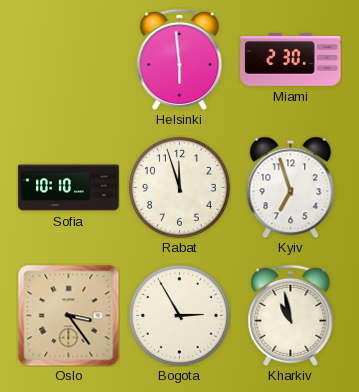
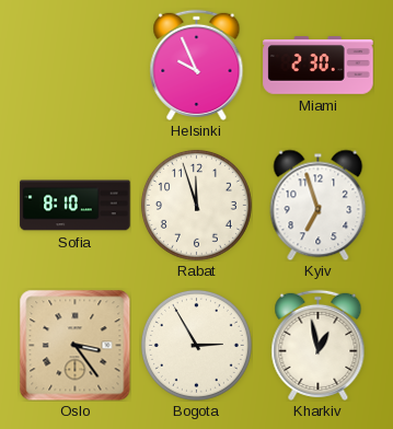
Helsinki: 5:59 -> 9:56 (197, 65)
Sofia: 10:10 -> 8:10 (76, 206)
Kharkiv: 10:58 -> 12:58 (319, 345)
